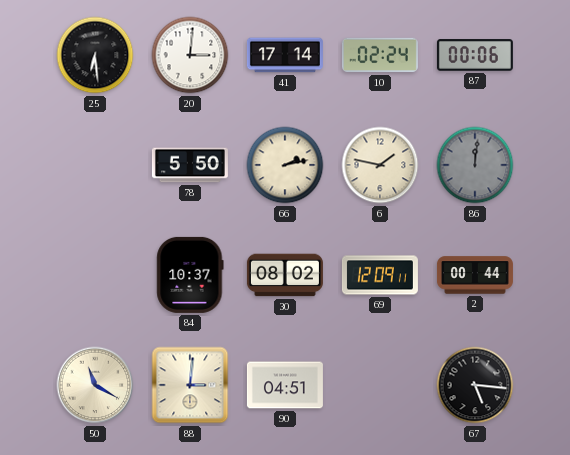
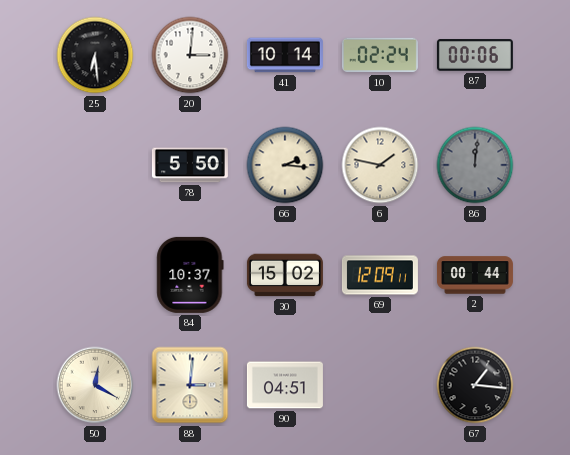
41: 17:14 -> 10:14 (285, 55)
66: 2:13 -> 2:16 (285, 165)
30: 08:02 -> 15:02 (285, 275)
50: 11:20 -> 12:20 (95, 385)
67: 5:16 -> 1:16 (475, 385)
